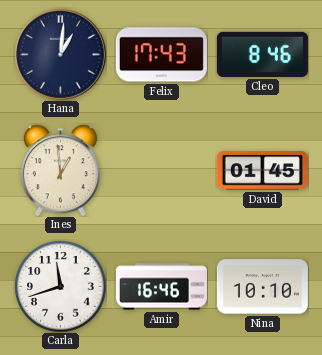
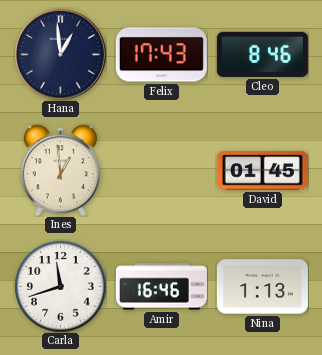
Hana: 1:01 -> 12:59 (60, 54)
Nina: 10:10 -> 1:13 (262, 287)
